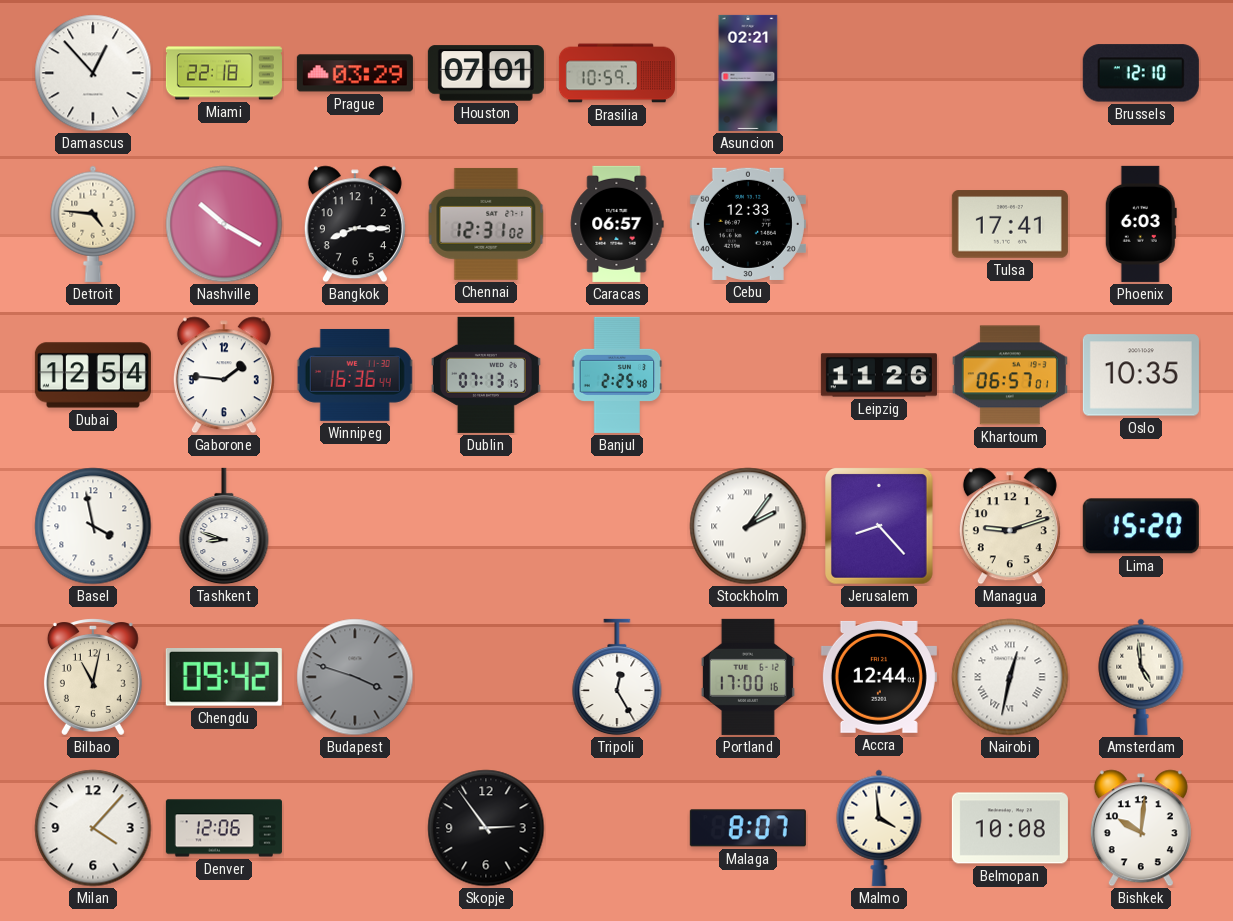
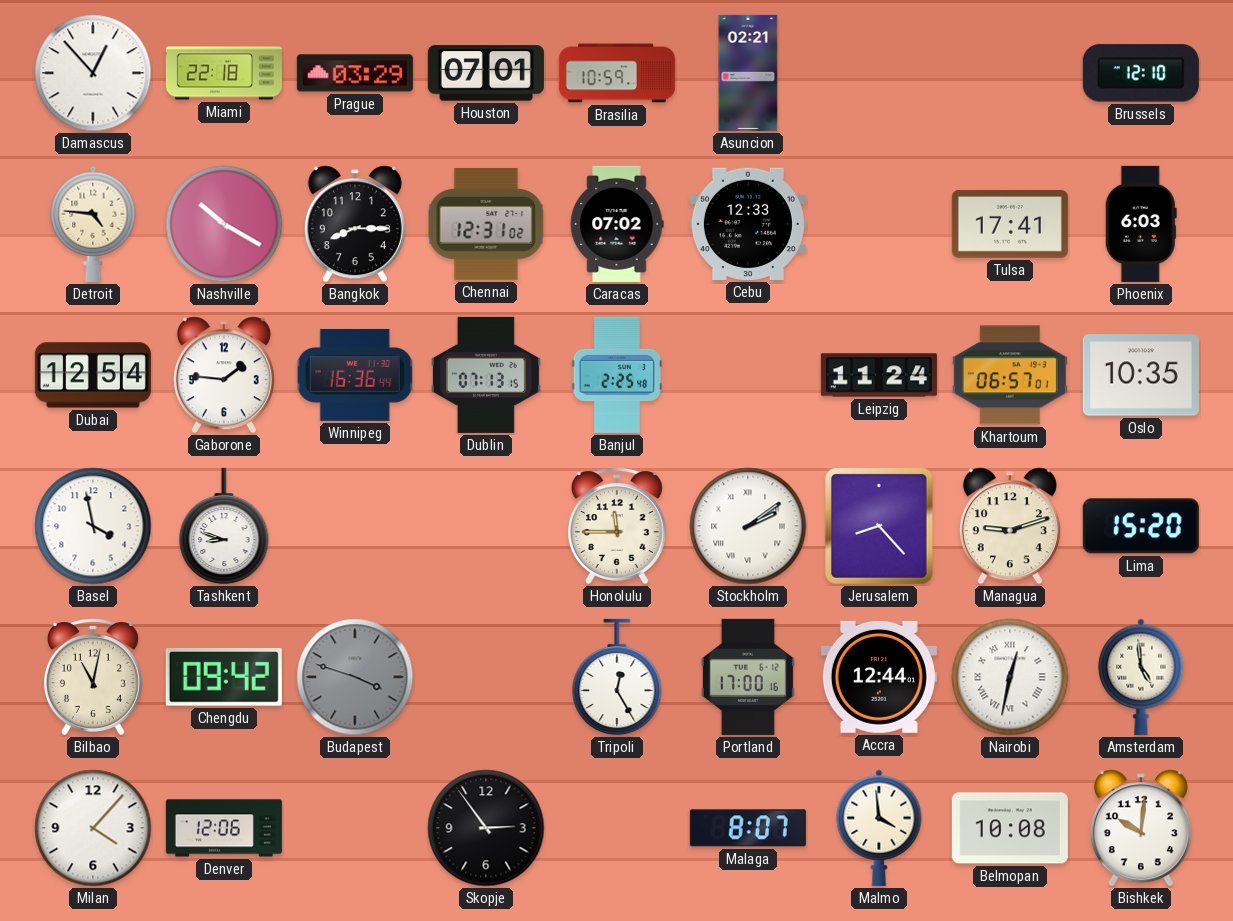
Caracas: 06:57 -> 07:02 (617, 224)
Leipzig: 11:26 -> 11:24 (879, 375)
Honolulu: none -> 11:45 (617, 526)
Stockholm: 2:06 -> 2:09 (748, 526)
